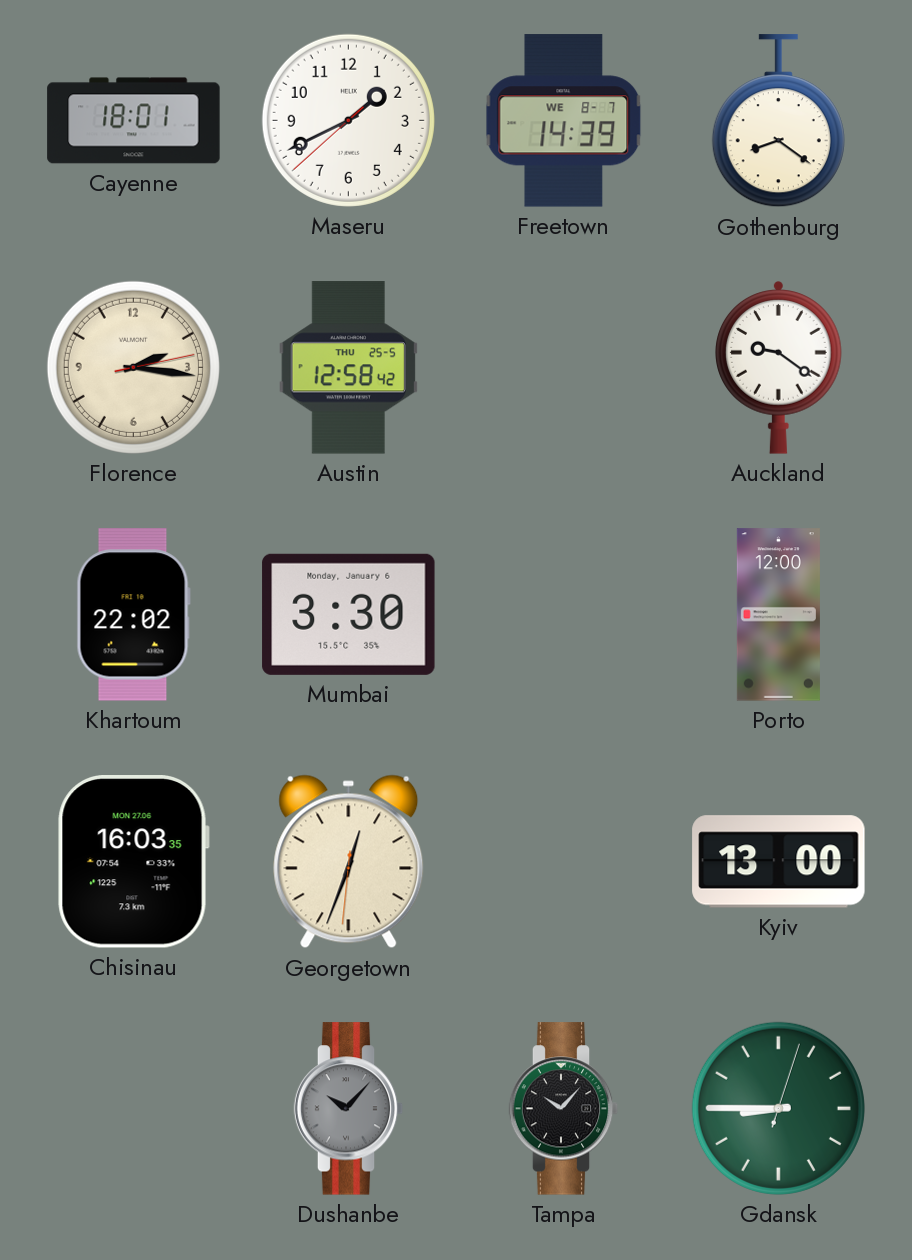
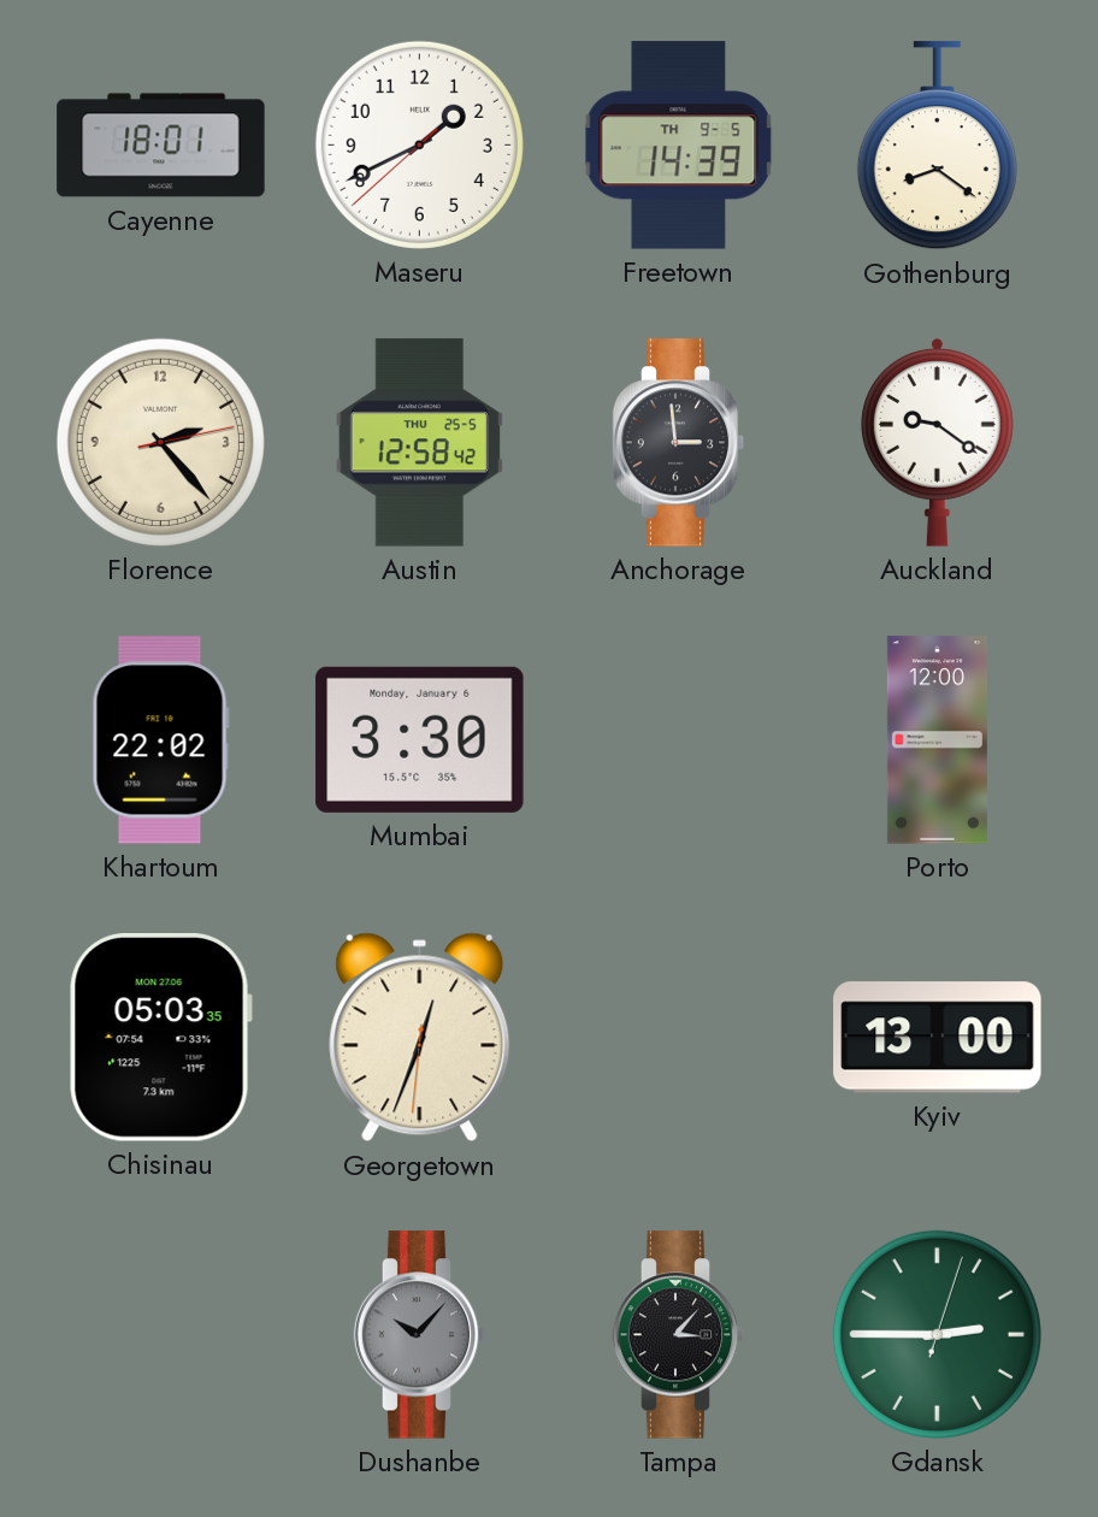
Freetown date: WE 8-7 -> TH 9-5 (679, 146)
Florence: 2:16 -> 2:23 (160, 442)
Anchorage: none -> 2:59 (679, 443)
Chisinau: 16:03 -> 05:03 (160, 1038)
Tampa: 10:07 -> 3:07 (679, 1335)
Gdansk: 8:45 -> 2:45 (937, 1334)
